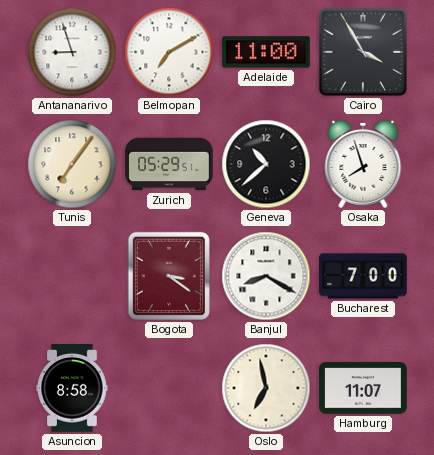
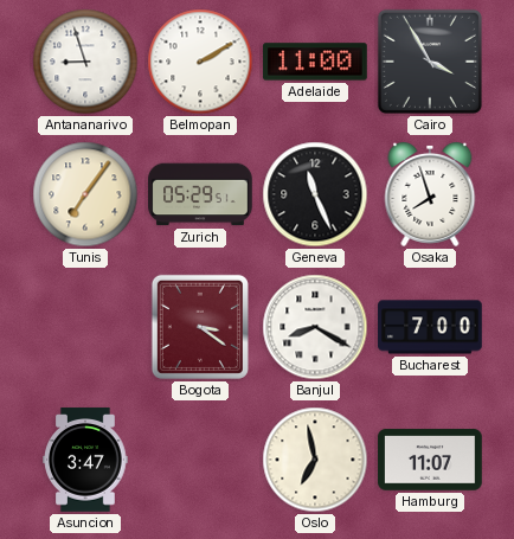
Belmopan: 7:10 -> 2:10 (200, 62)
Geneva: 10:38 -> 11:26 (315, 194)
Asuncion: 8:58 -> 3:47 (85, 460)
